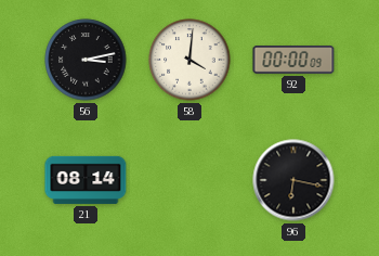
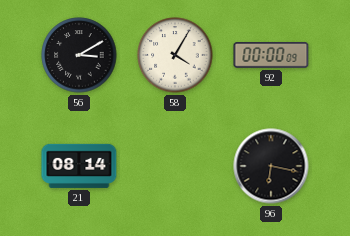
56: 3:13 -> 3:10 (79, 55)
58: 4:01 -> 4:05 (175, 55)
